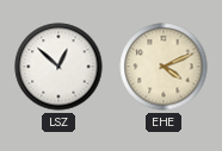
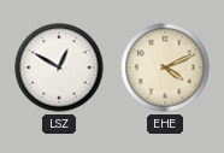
LSZ: 12:52 -> 12:50 (59, 67)
